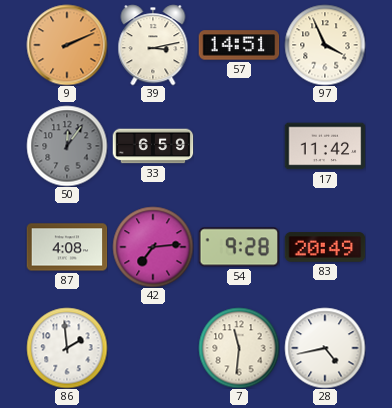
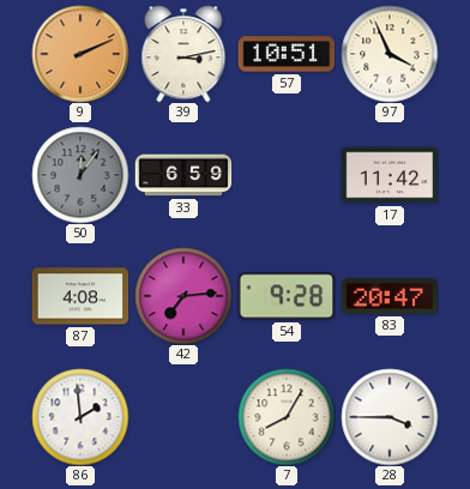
57: 14:51 -> 10:51 (287, 54)
83: 20:49 -> 20:47 (390, 296)
7: 11:31 -> 8:05 (287, 417)
28: 4:43 -> 3:45 (390, 417)
